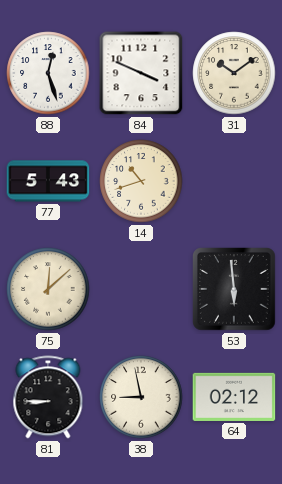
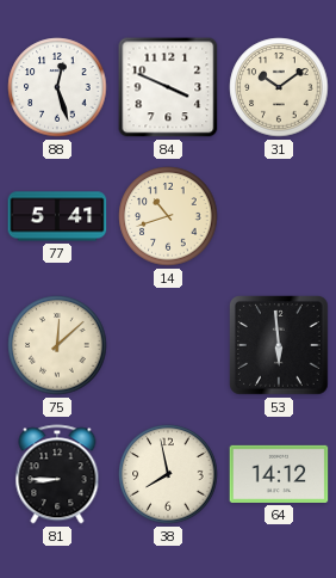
77: 5:43 -> 5:41 (57, 216)
38: 8:58 -> 7:58 (168, 474)
64: 02:12 -> 14:12 (279, 474)
